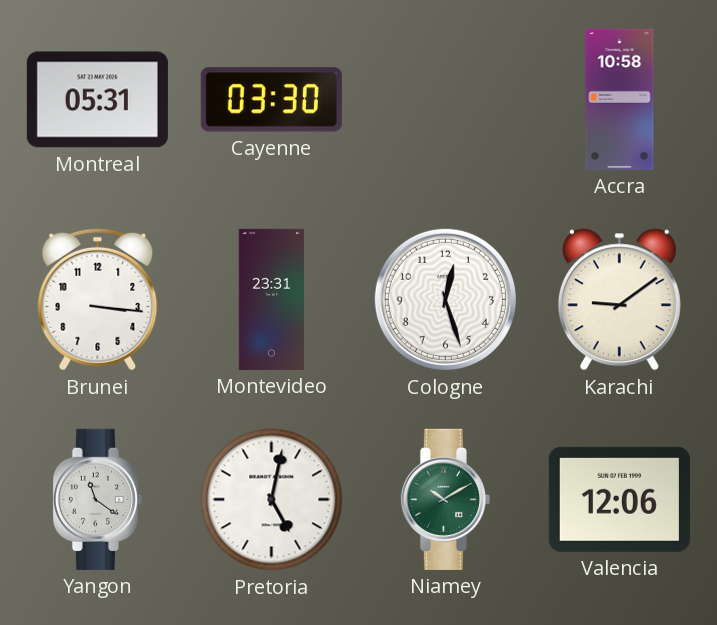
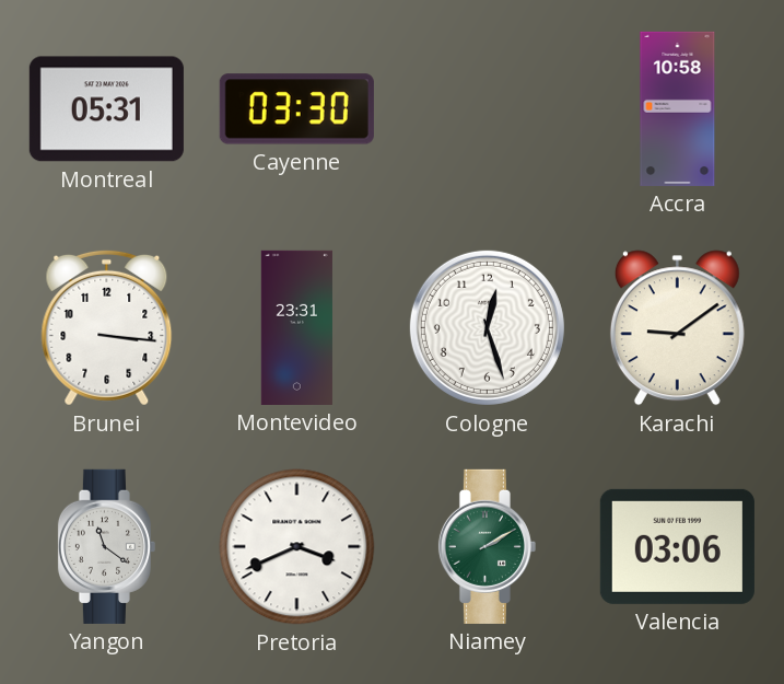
Pretoria: 5:02 -> 3:41 (297, 547)
Niamey: 10:10 -> 2:10 (487, 546)
Valencia: 12:06 -> 03:06 (677, 546)
